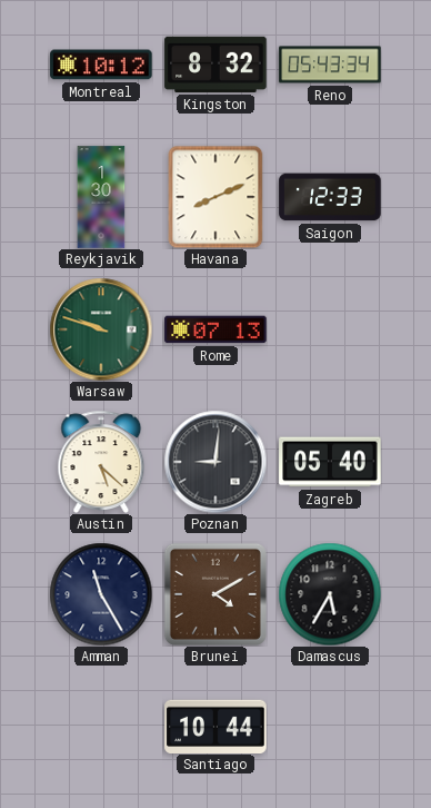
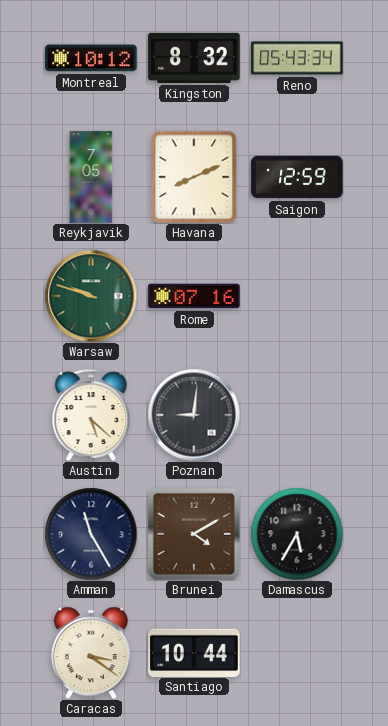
Reykjavik: 1:30 -> 7:05 (91, 177)
Saigon: 12:33 -> 12:59 (297, 177)
Rome: 07:13 -> 07:16 (194, 296)
Zagreb: 05:40 -> none (330, 462)
Caracas: none -> 3:21 (91, 653)
